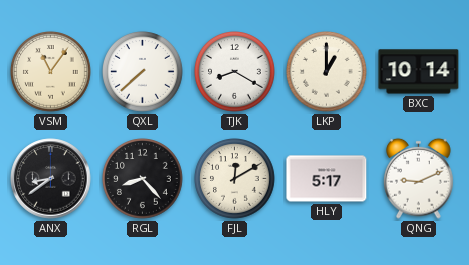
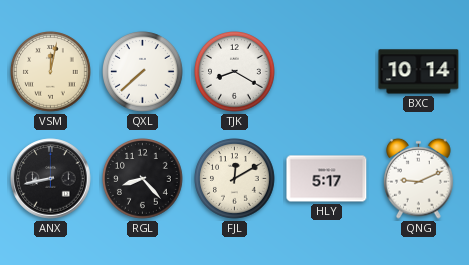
VSM: 11:06 -> 12:02 (51, 72)
LKP: 1:00 -> none (327, 72)
ANX: 8:39 -> 8:43 (51, 179)
